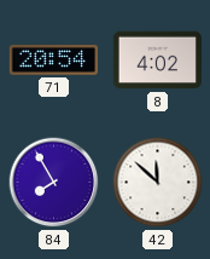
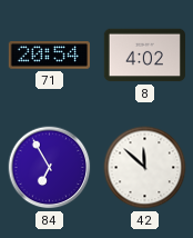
84: 7:55 -> 6:55 (50, 168)
